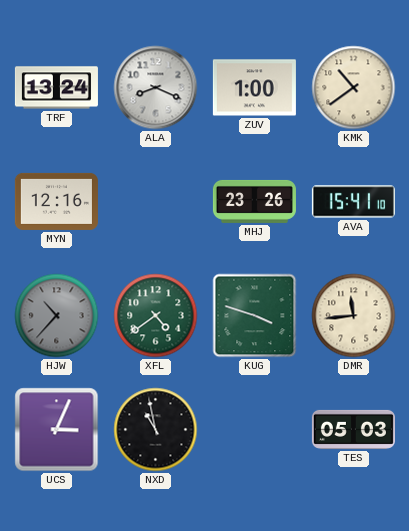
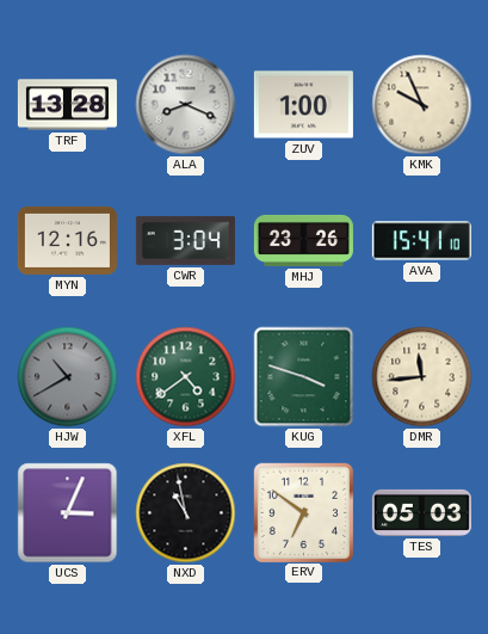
TRF: 13:24 -> 13:28 (67, 105)
KMK: 10:39 -> 9:56 (422, 105)
CWR: none -> 3:04 (185, 240)
HJW: 10:37 -> 10:40 (68, 377)
ERV: none -> 6:51 (303, 512)
